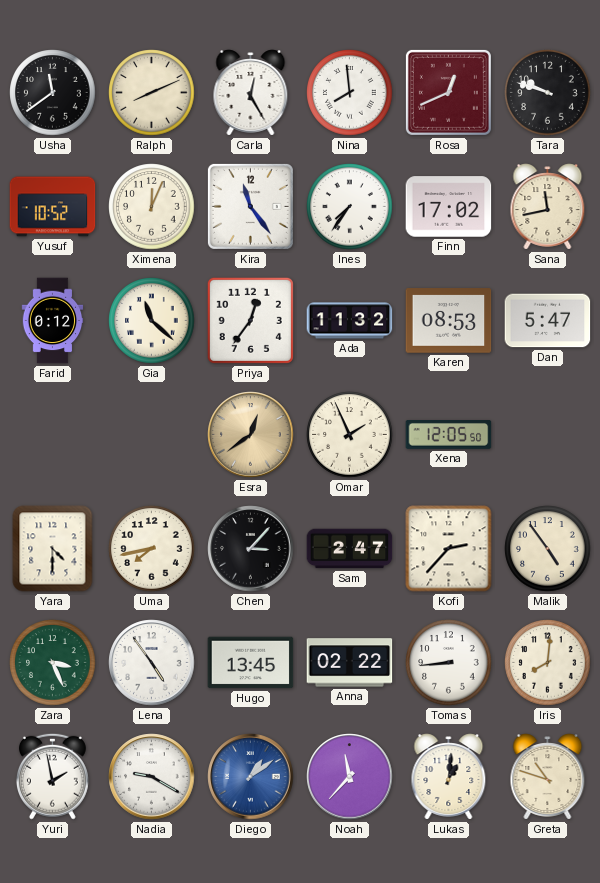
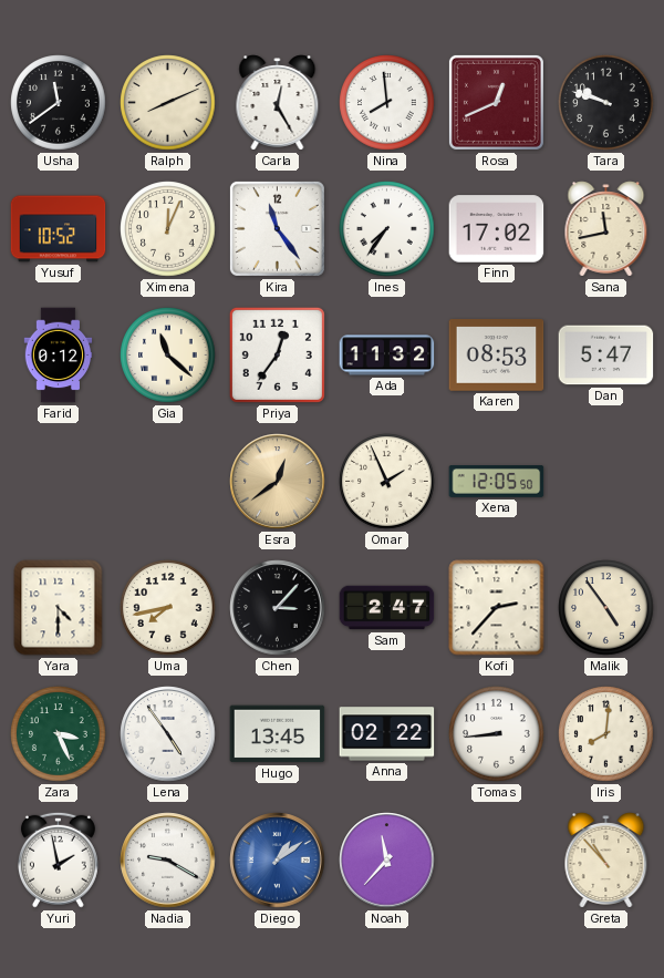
Lukas: 1:01 -> none (449, 777)
Greta: 10:48 -> 10:53 (606, 861)
